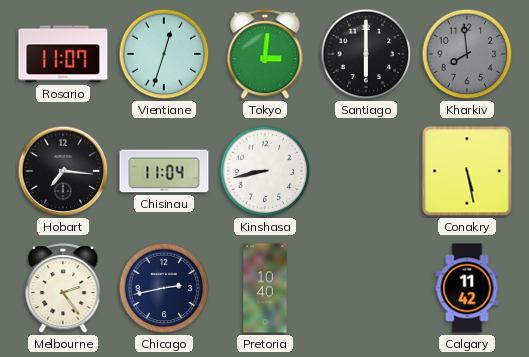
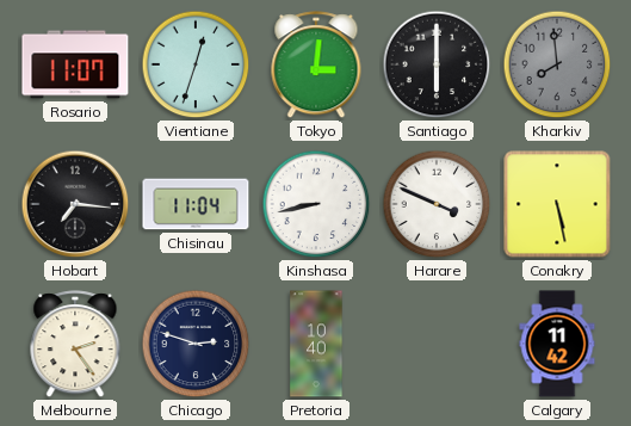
Harare: none -> 3:49 (437, 204)
Chicago: 2:43 -> 2:48 (196, 344)
